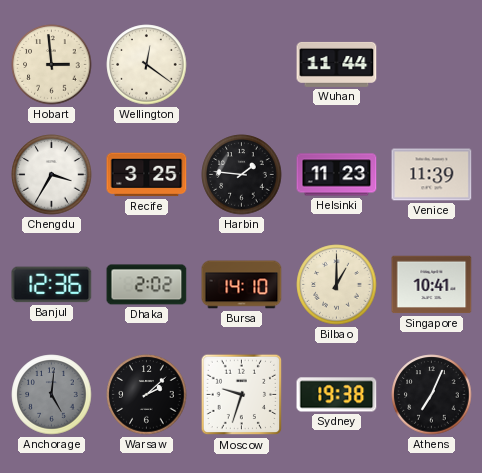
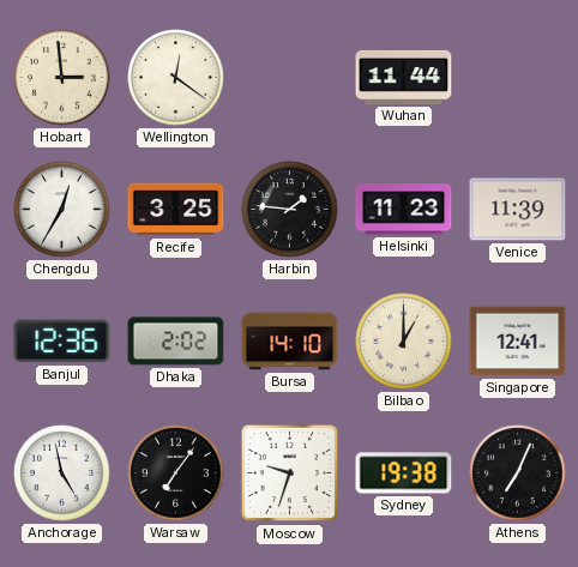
Chengdu: 3:35 -> 12:35 (62, 210)
Singapore: 10:41 -> 12:41 (518, 342)
Anchorage: 5:01 -> 4:58 (62, 473)
Anchorage dial: grey -> white (62, 473)
Warsaw: 2:08 -> 7:06 (176, 473)
